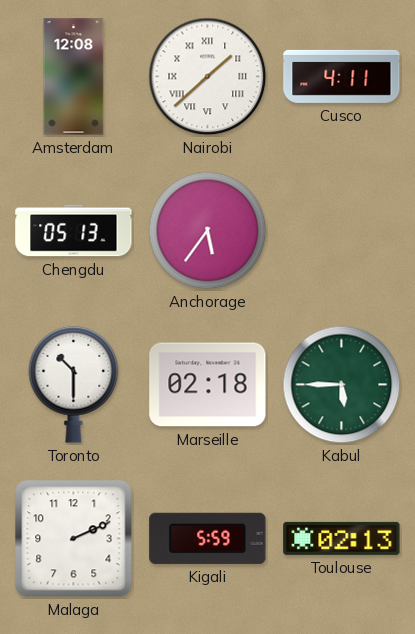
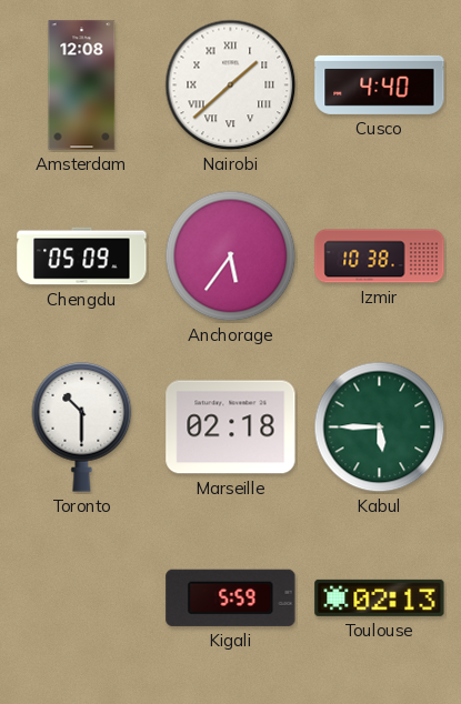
Cusco: 4:11 -> 4:40 (380, 84)
Chengdu: 05:13 -> 05:09 (82, 257)
Izmir: none -> 10:38 (380, 257)
Malaga: 2:11 -> none (74, 539)
